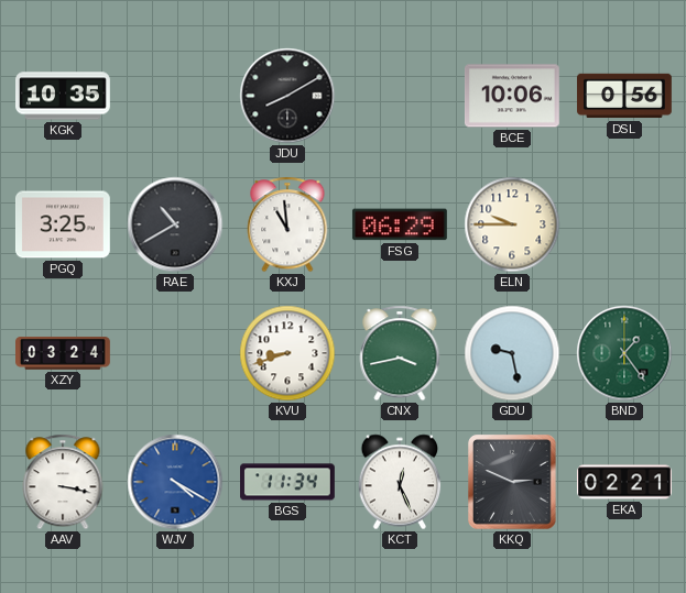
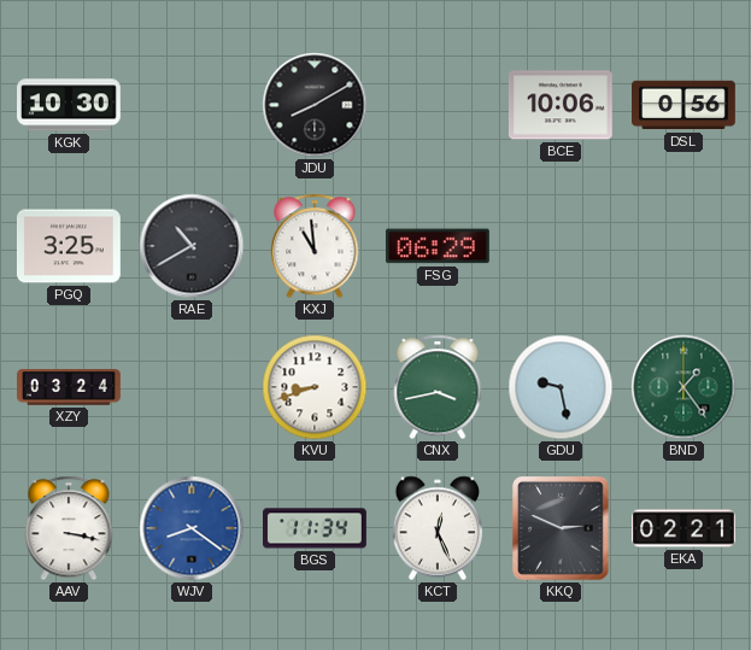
KGK: 10:35 -> 10:30 (70, 105)
ELN: 9:45 -> none (512, 224)
WJV: 4:20 -> 8:21 (192, 528)
